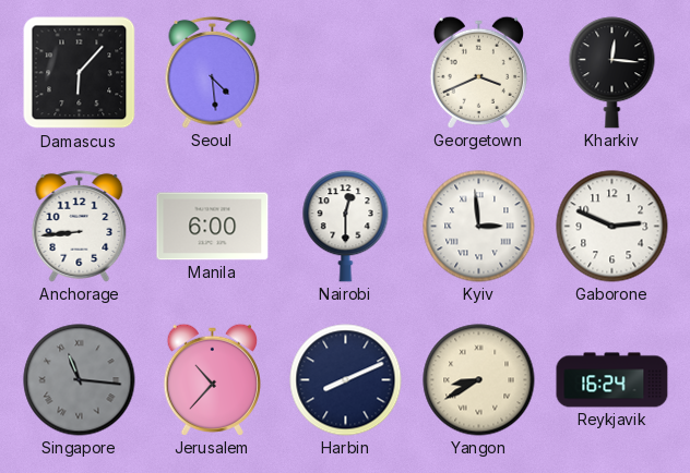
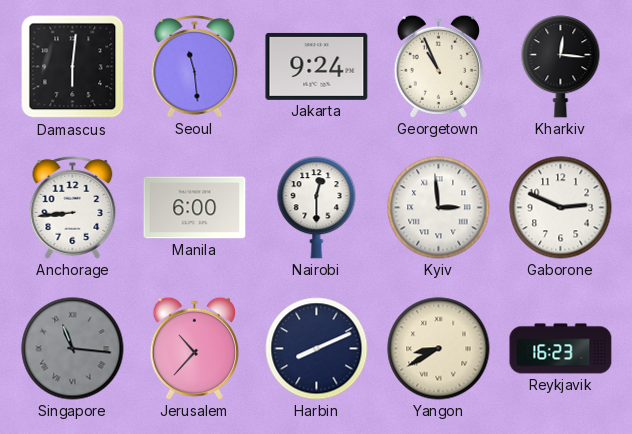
Damascus: 6:07 -> 6:01 (73, 67)
Seoul: 4:29 -> 11:29 (195, 66)
Jakarta: none -> 9:24 (317, 66)
Georgetown: 3:41 -> 10:56 (438, 66)
Reykjavik: 16:24 -> 16:23 (561, 349)
